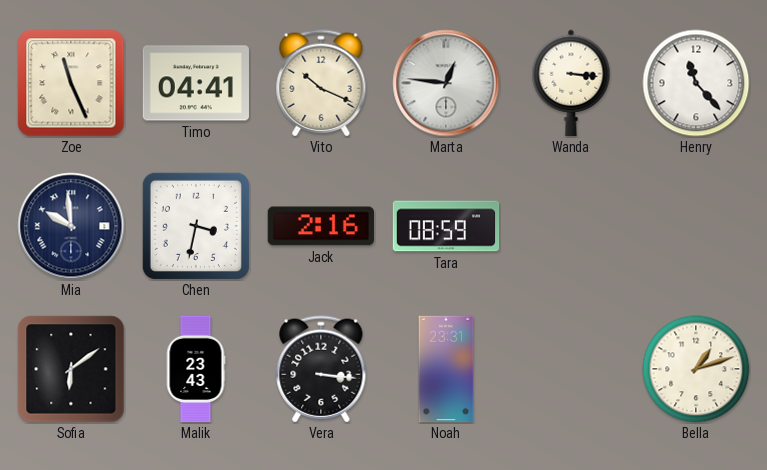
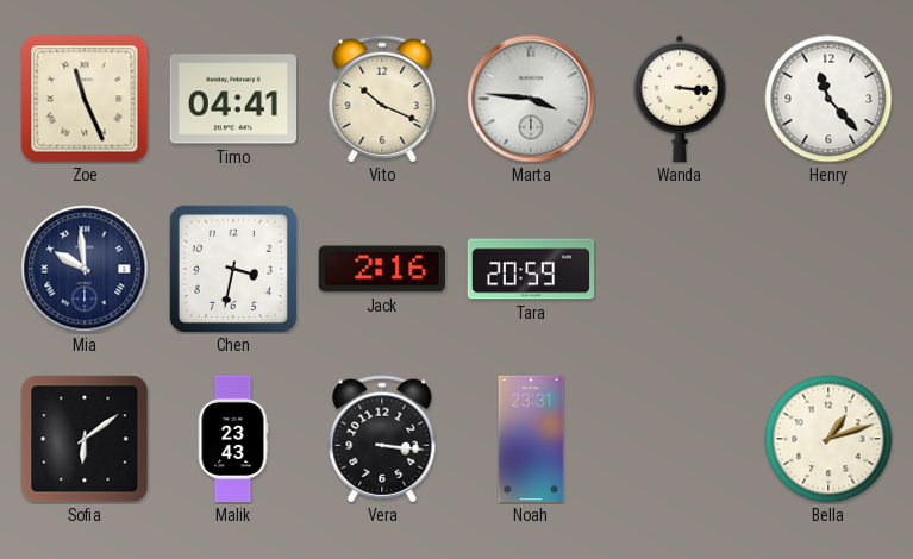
Marta: 12:46 -> 3:46 (531, 99)
Tara: 08:59 -> 20:59 (531, 269)
